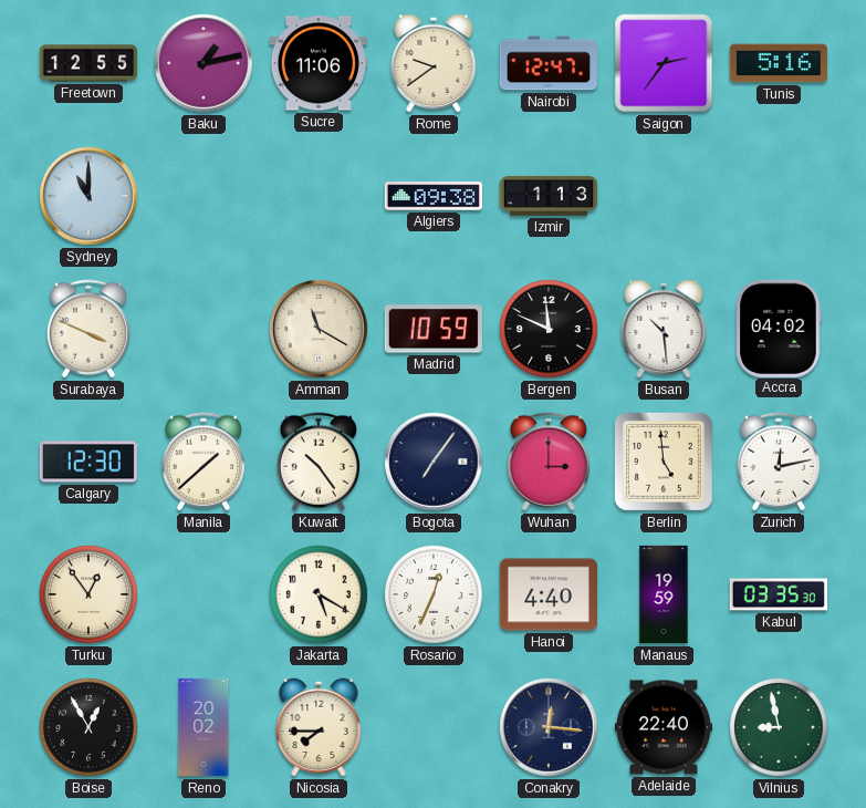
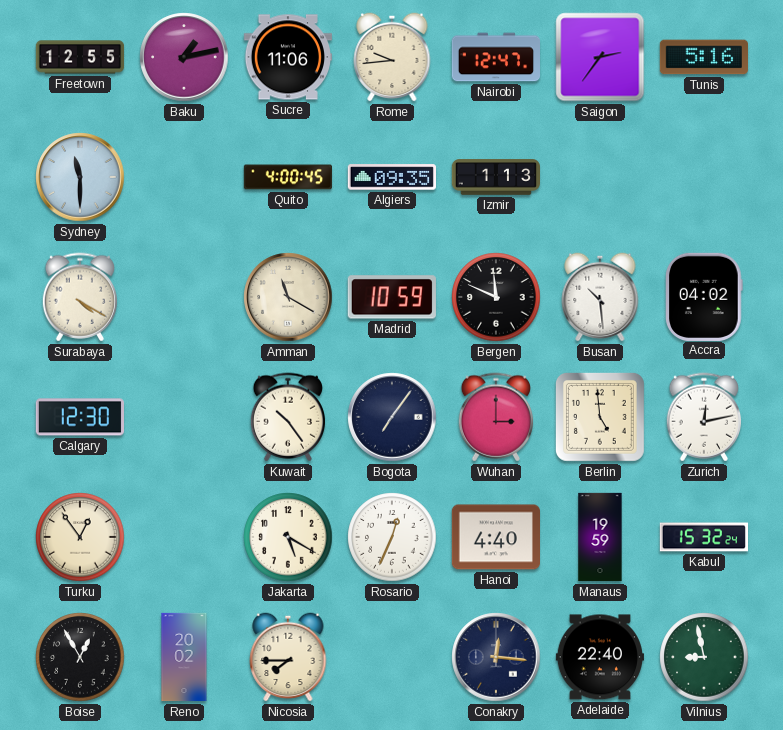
Rome: 9:39 -> 9:44 (392, 57)
Sydney: 11:00 -> 11:30 (80, 177)
Quito: none -> 4:00 (287, 177)
Algiers: 09:38 -> 09:35 (391, 177)
Surabaya: 3:49 -> 4:20 (79, 297)
Manila: 1:38 -> none (202, 462)
Kabul: 03:35 -> 15:32 (703, 537)
